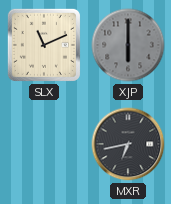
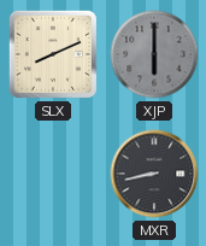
SLX: 11:11 -> 8:11 (53, 54)
MXR: 6:43 -> 8:43 (154, 174)
